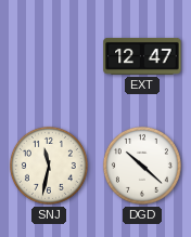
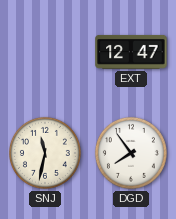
DGD: 10:22 -> 7:54 (131, 153)
